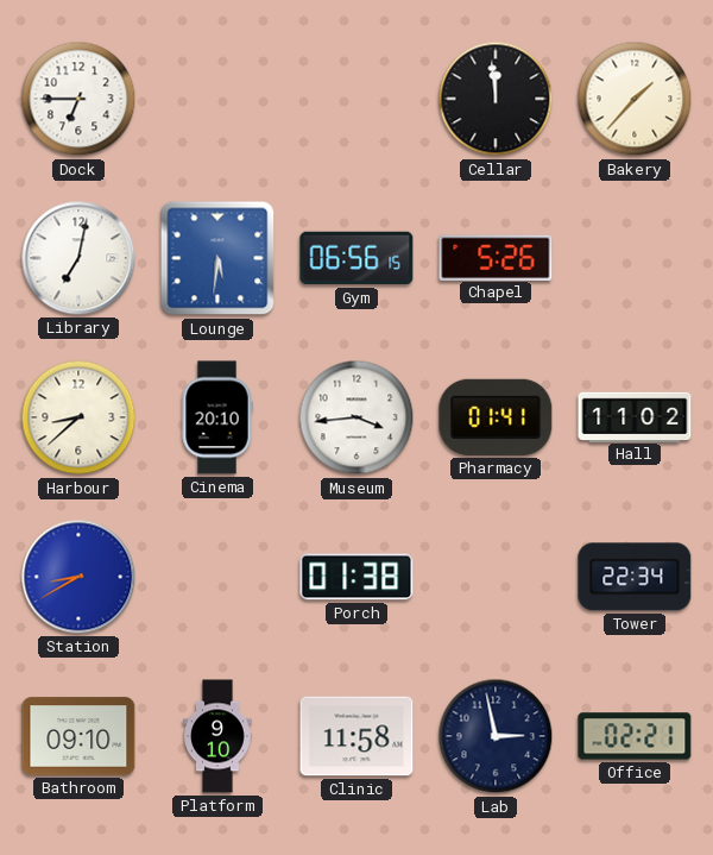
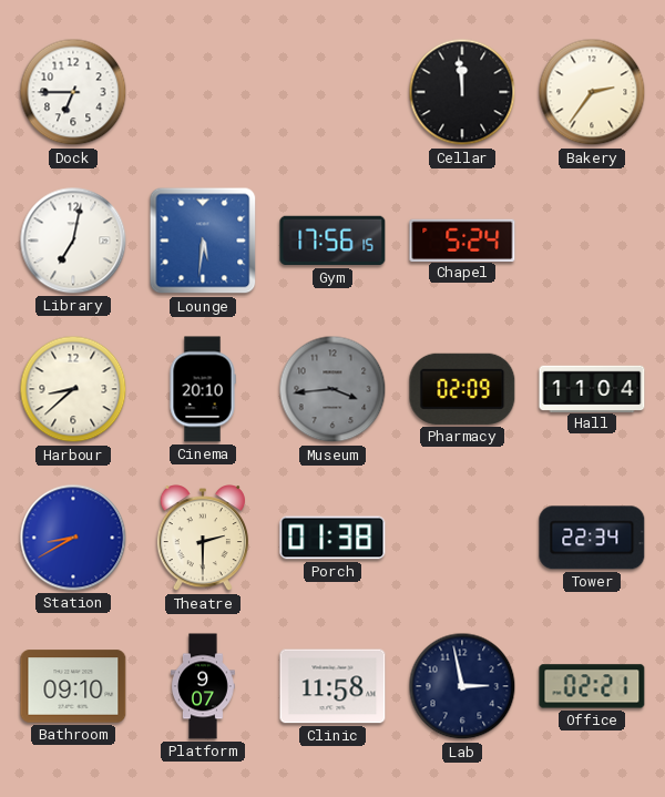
Bakery: 1:37 -> 2:36 (592, 92)
Gym: 06:56 -> 17:56 (332, 241)
Chapel: 5:26 -> 5:24 (462, 239)
Museum dial: white -> grey (332, 389)
Pharmacy: 01:41 -> 02:09 (462, 389)
Hall: 11:02 -> 11:04 (592, 388)
Theatre: none -> 2:30 (203, 539)
Platform: 9:10 -> 9:07 (203, 686)
